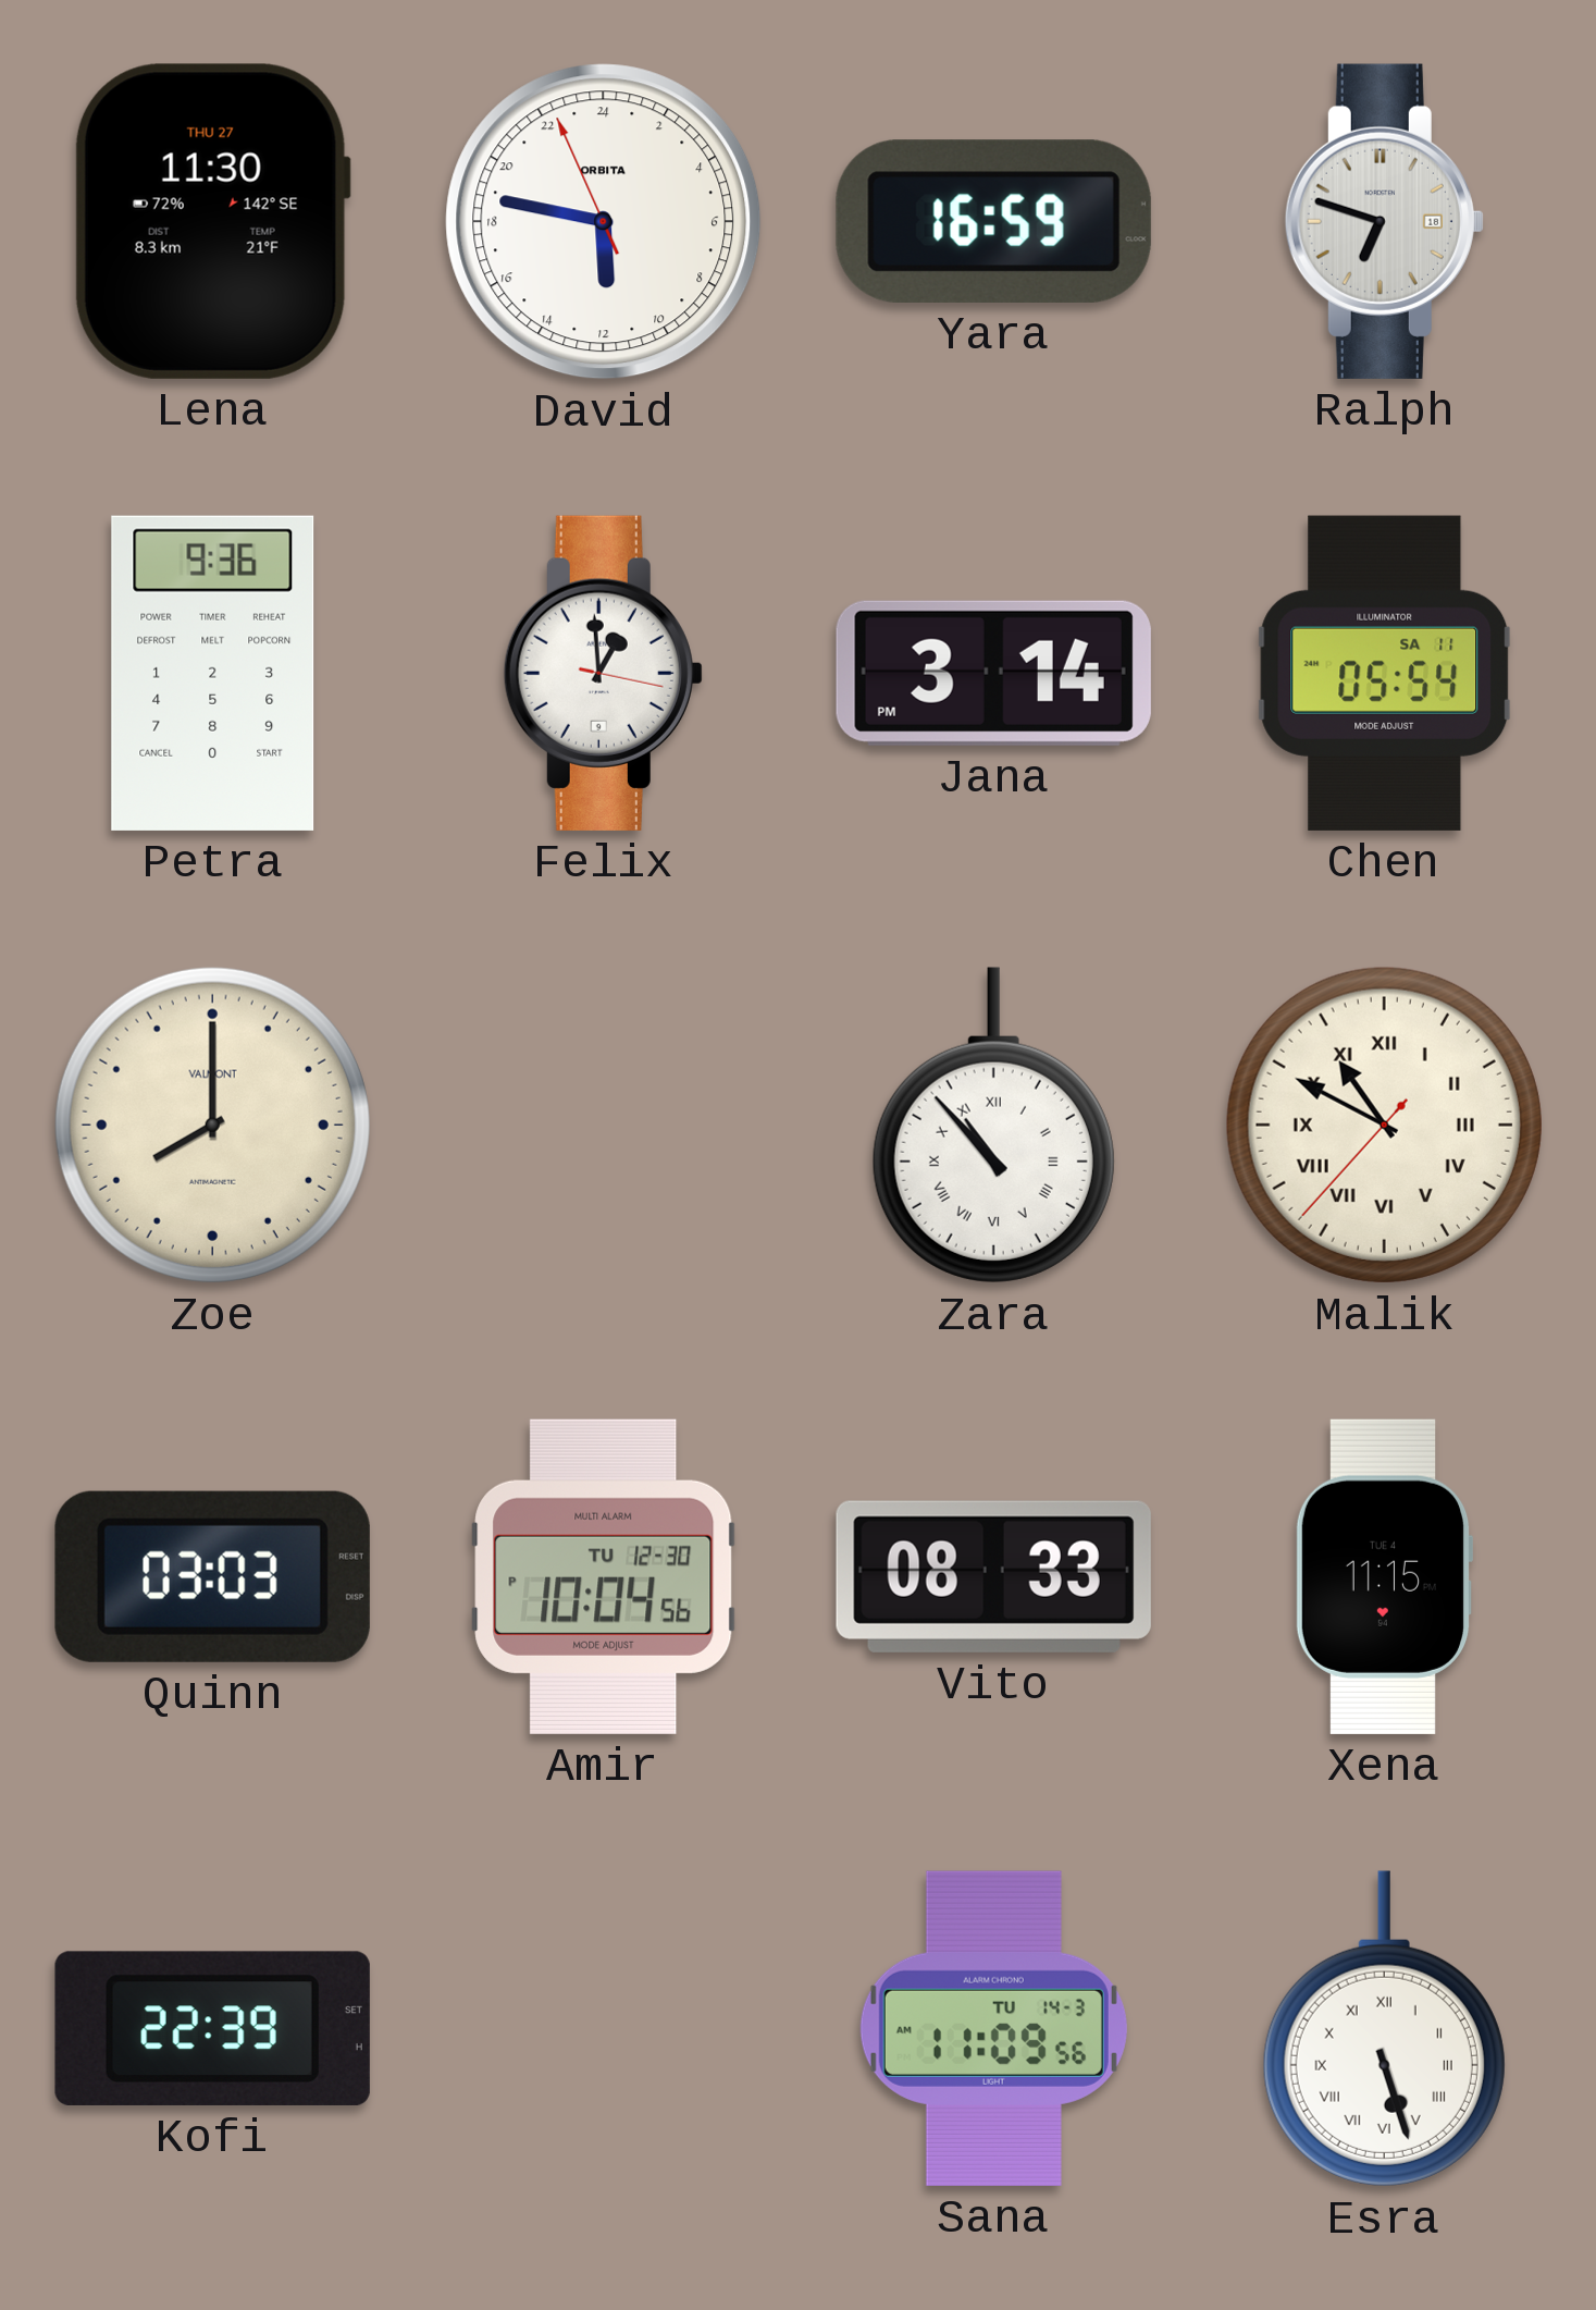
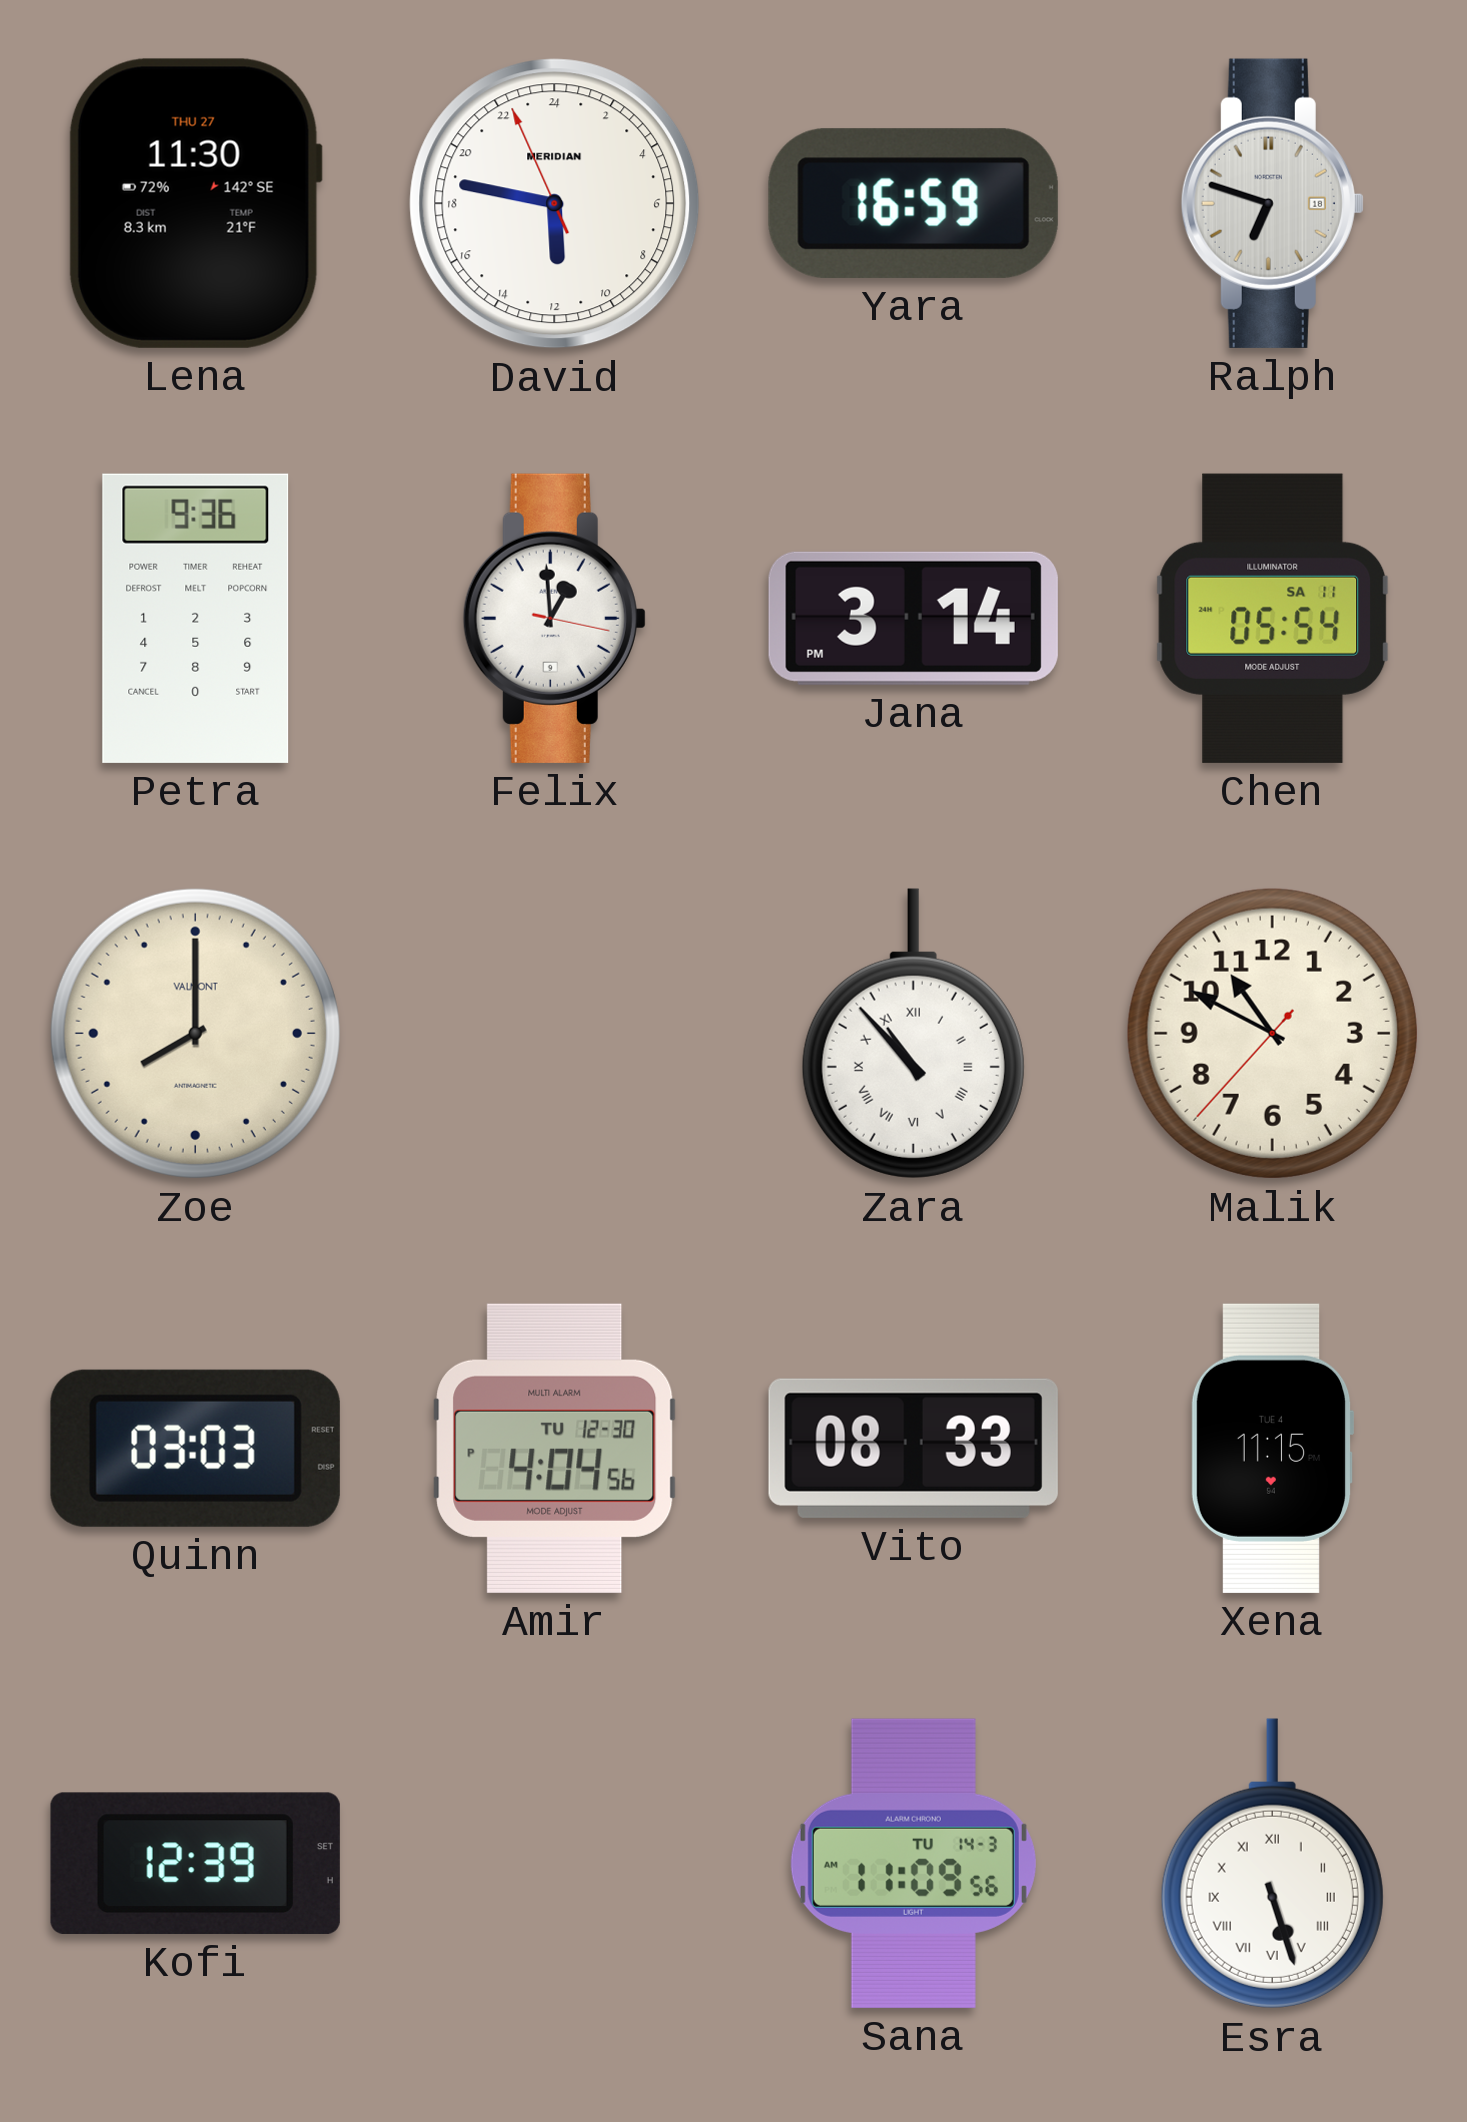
David brand: ORBITA -> MERIDIAN (555, 204)
Malik numerals: Roman -> Arabic (1272, 1033)
Amir: 10:04 -> 4:04 (555, 1448)
Kofi: 22:39 -> 12:39 (195, 1863)
